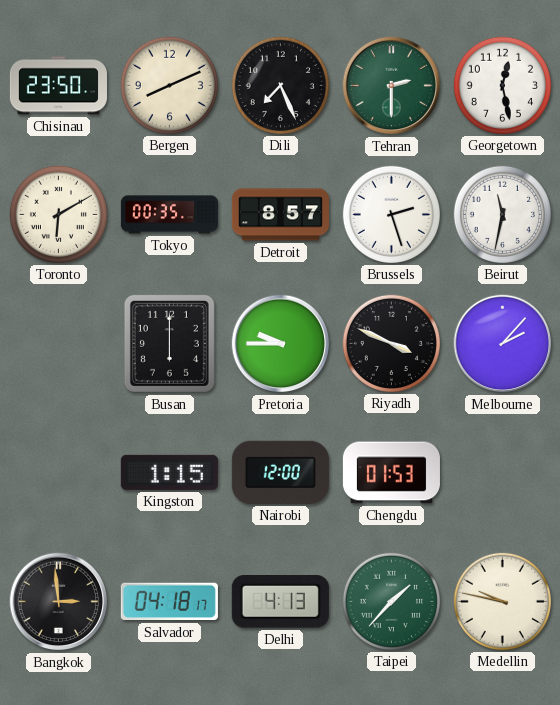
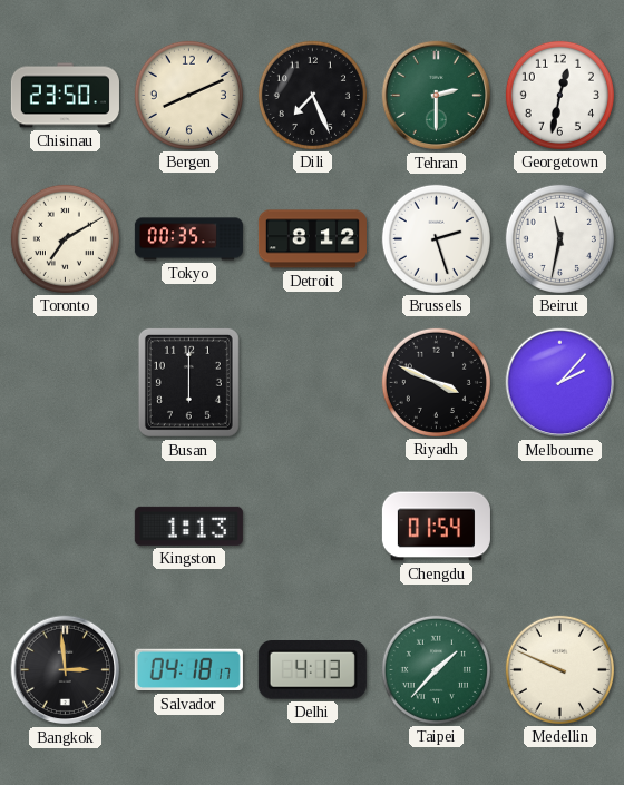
Georgetown: 12:28 -> 12:32 (559, 95)
Toronto: 6:10 -> 7:10 (65, 238)
Detroit: 8:57 -> 8:12 (312, 239)
Pretoria: 9:45 -> none (281, 344)
Kingston: 1:15 -> 1:13 (188, 526)
Nairobi: 12:00 -> none (280, 472)
Chengdu: 01:53 -> 01:54 (436, 527)
Medellin: 9:47 -> 9:49 (559, 669)
